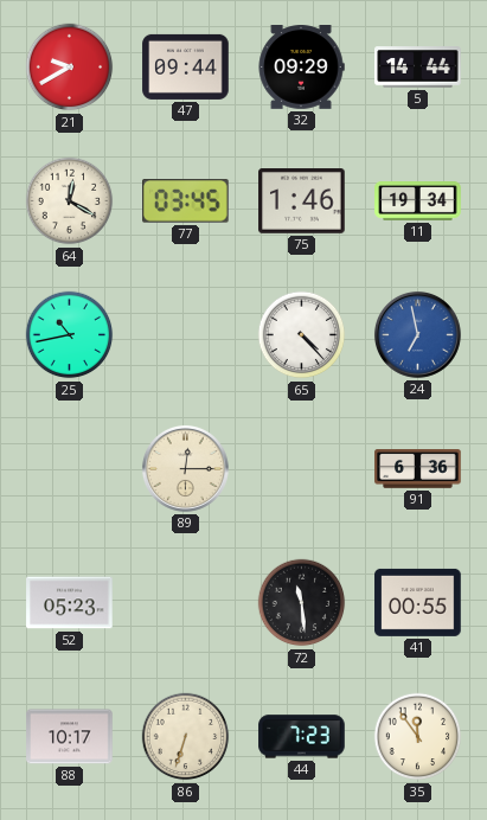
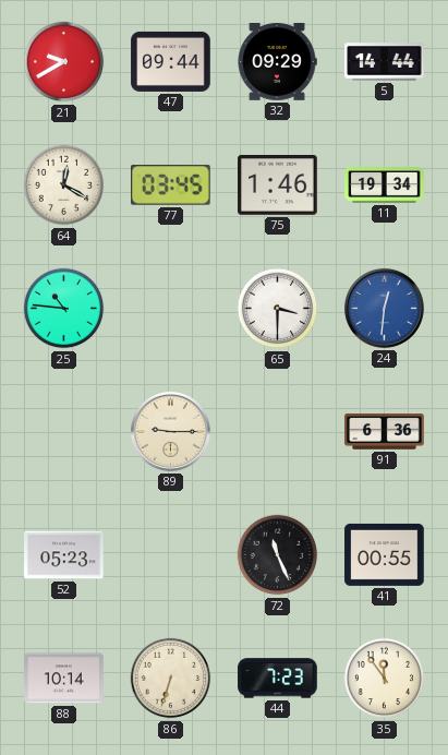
25: 10:43 -> 10:46 (64, 309)
65: 4:23 -> 3:30 (278, 309)
24: 6:58 -> 12:31 (384, 308)
89: 12:15 -> 9:15 (170, 431)
72: 11:29 -> 11:26 (278, 555)
88: 10:17 -> 10:14 (64, 679)
